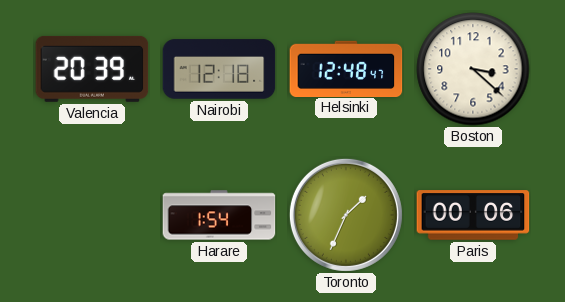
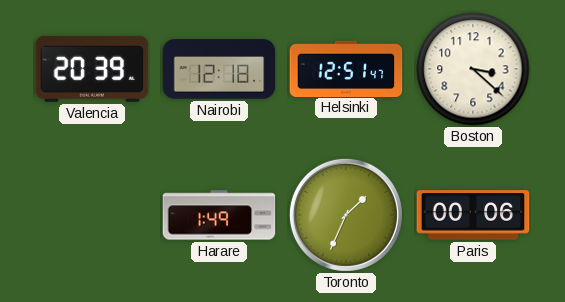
Helsinki: 12:48 -> 12:51 (346, 68)
Harare: 1:54 -> 1:49 (219, 215)
